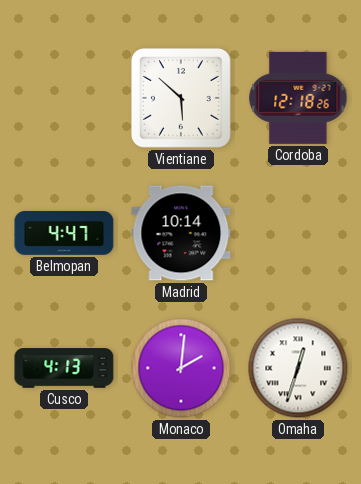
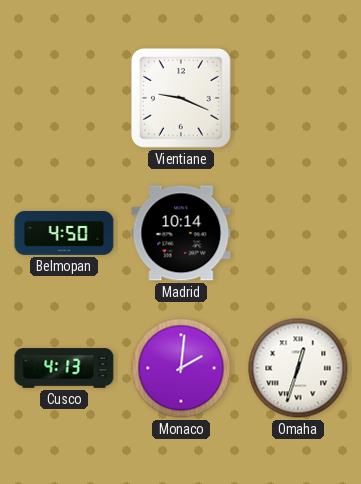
Vientiane: 5:52 -> 9:19 (181, 98)
Cordoba: 12:18 -> none (298, 98)
Belmopan: 4:47 -> 4:50 (64, 233)
